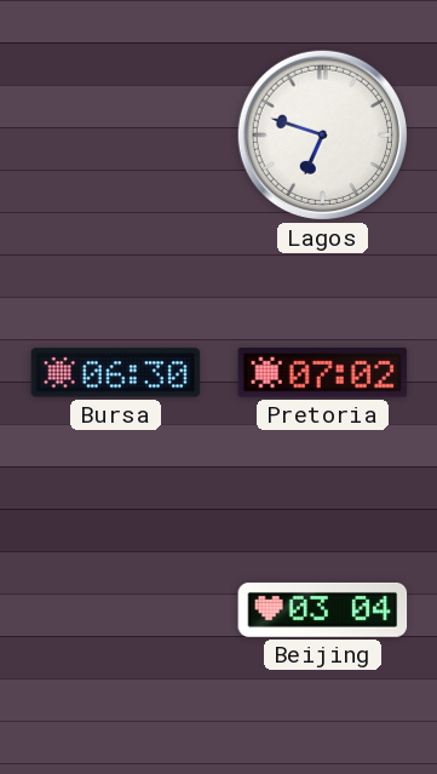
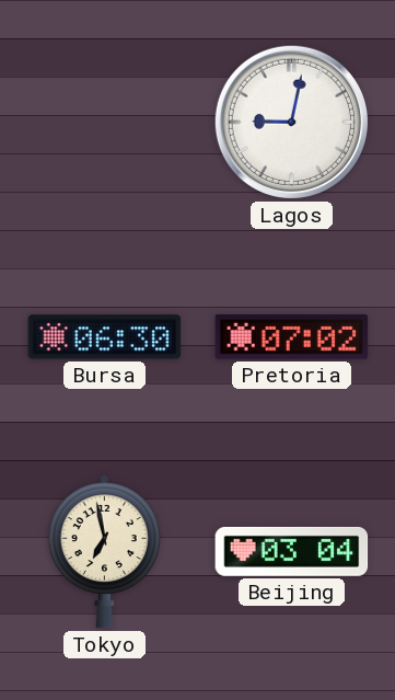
Lagos: 6:48 -> 9:02 (291, 122)
Tokyo: none -> 6:58 (104, 552)
